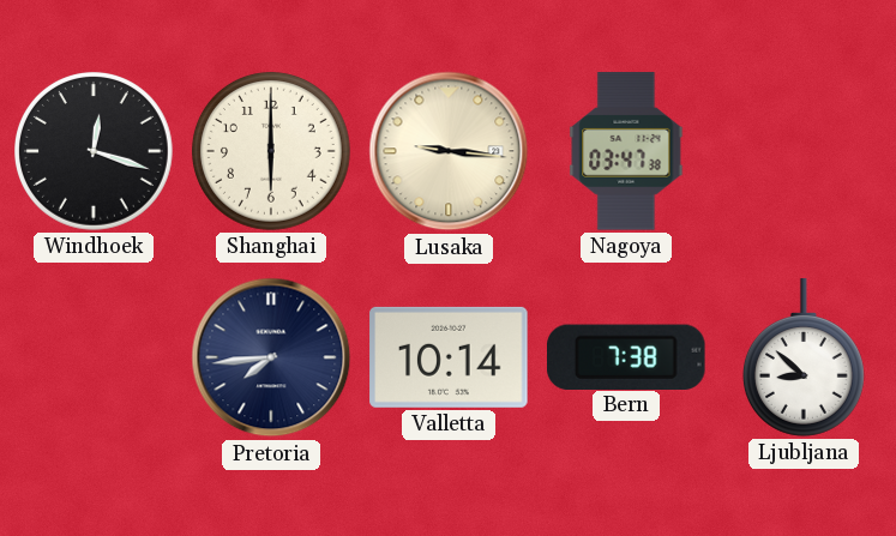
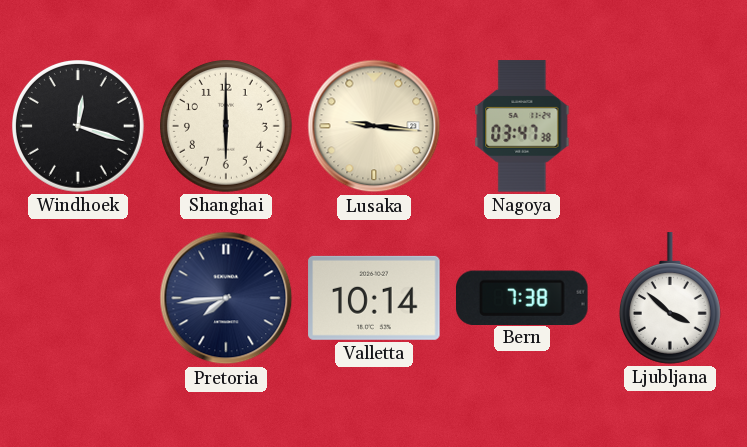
Ljubljana: 8:52 -> 3:52 (670, 298)
